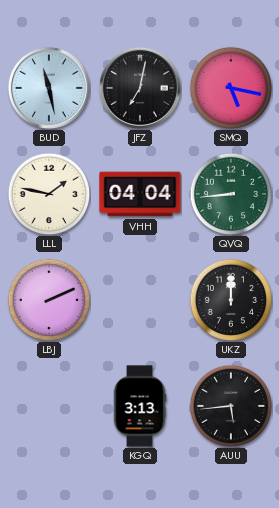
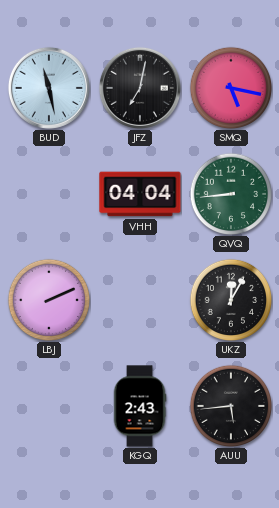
LLL: 1:47 -> none (49, 194)
UKZ: 12:00 -> 12:05 (231, 300)
KGQ: 3:13 -> 2:43 (140, 406)
